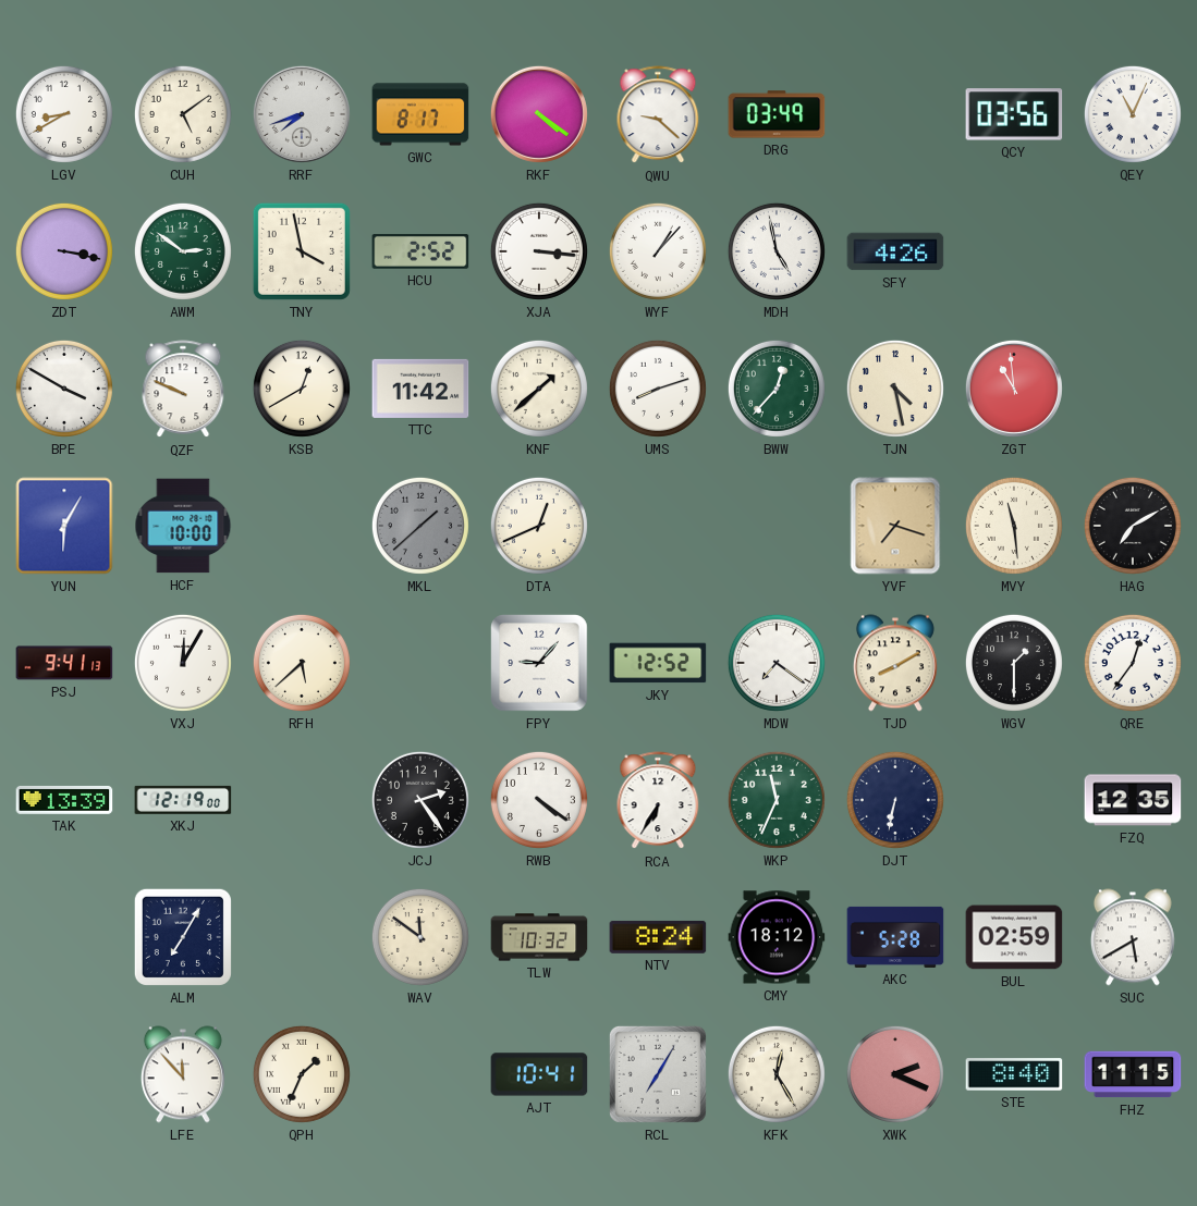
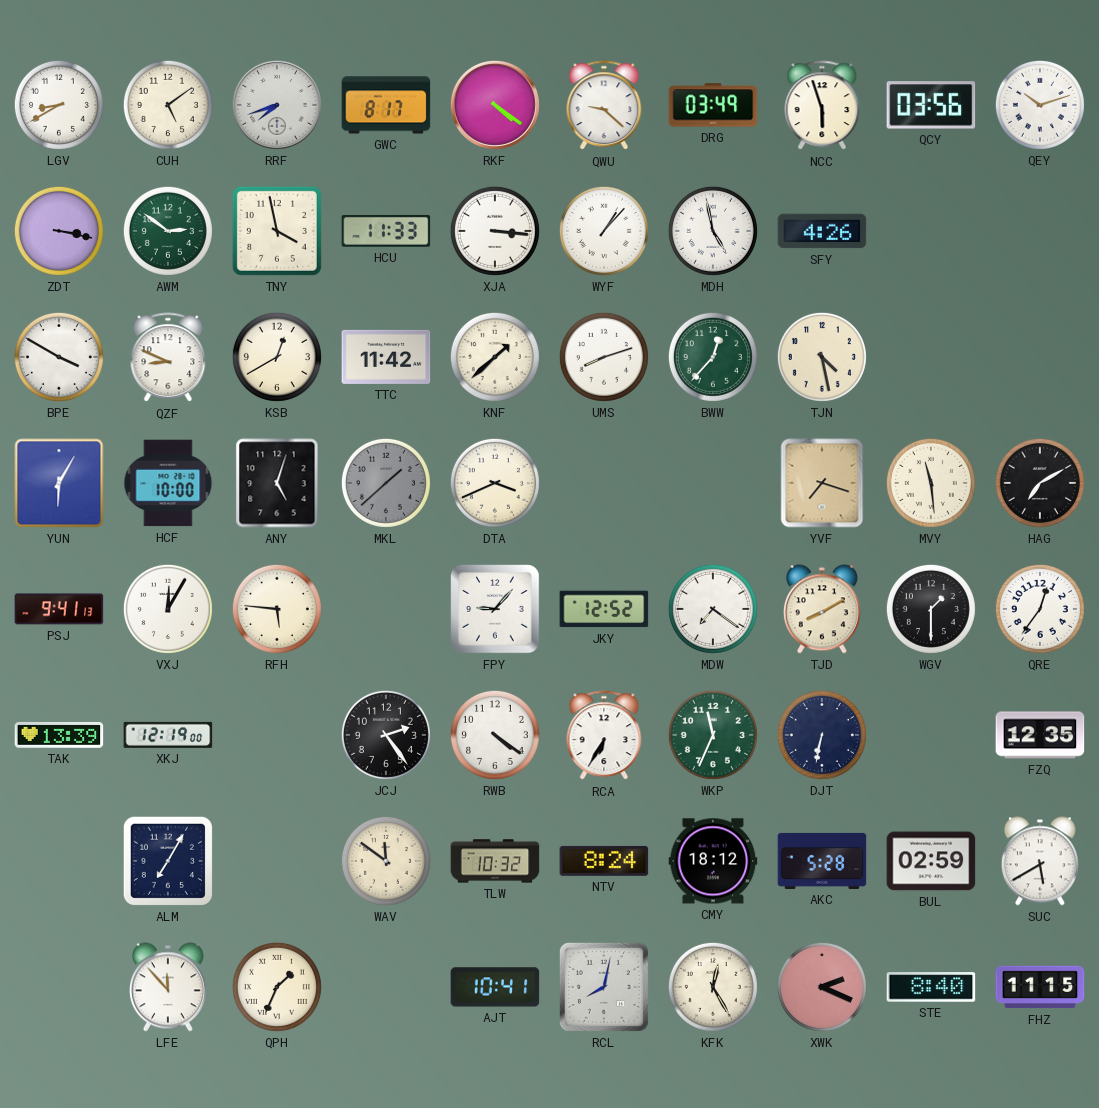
NCC: none -> 5:57 (822, 106)
QEY: 11:04 -> 10:12 (1040, 105)
HCU: 2:52 -> 11:33 (386, 231)
QZF: 9:49 -> 8:49 (168, 358)
ZGT: 10:59 -> none (1014, 389)
ANY: none -> 5:03 (277, 483)
DTA: 12:41 -> 3:41 (495, 483)
RFH: 5:38 -> 5:46 (277, 609)
RCL: 7:05 -> 8:02 (604, 987)
